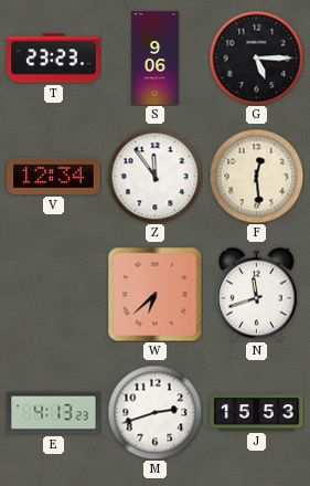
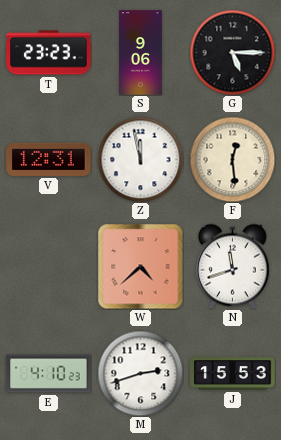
V: 12:34 -> 12:31 (49, 159)
Z: 11:54 -> 11:58 (140, 159)
W: 6:38 -> 4:38 (140, 266)
E: 4:13 -> 4:10 (49, 374)
